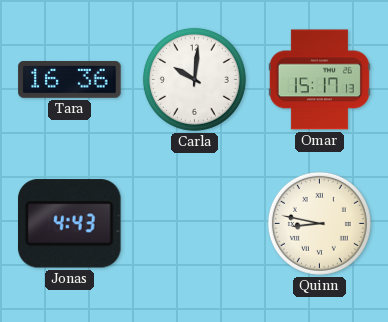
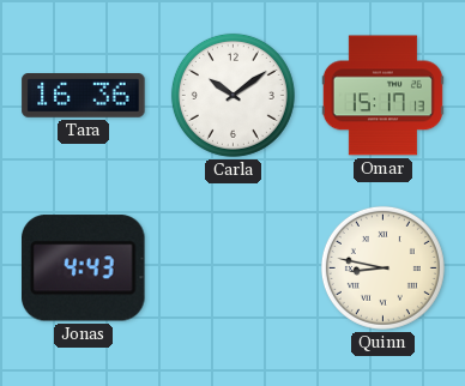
Carla: 10:01 -> 10:09 (232, 95)
